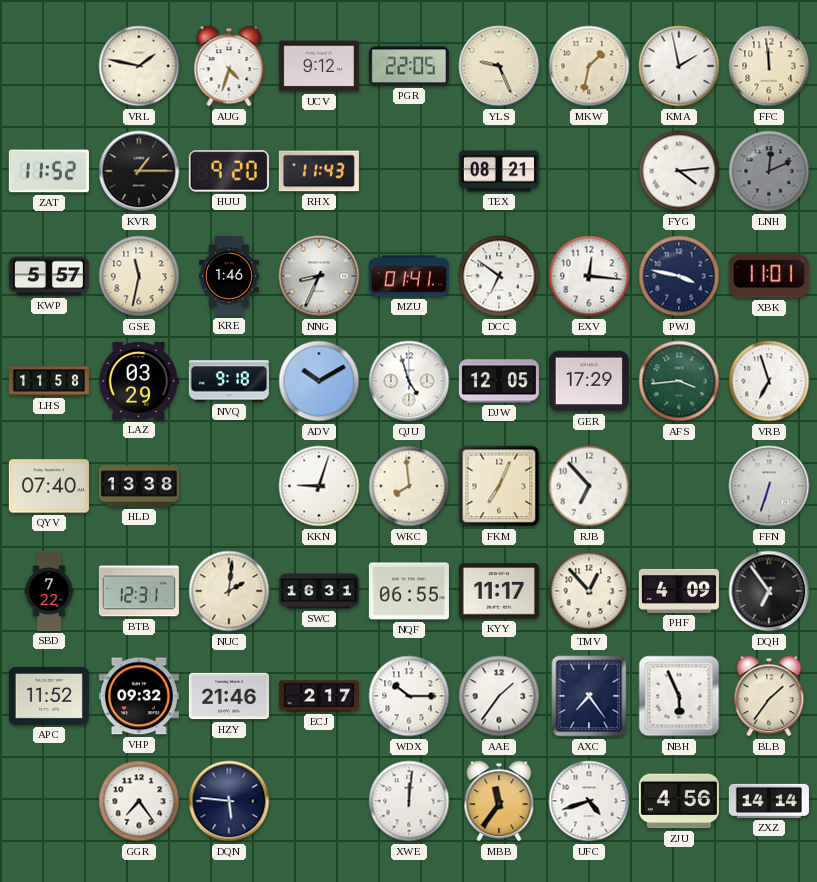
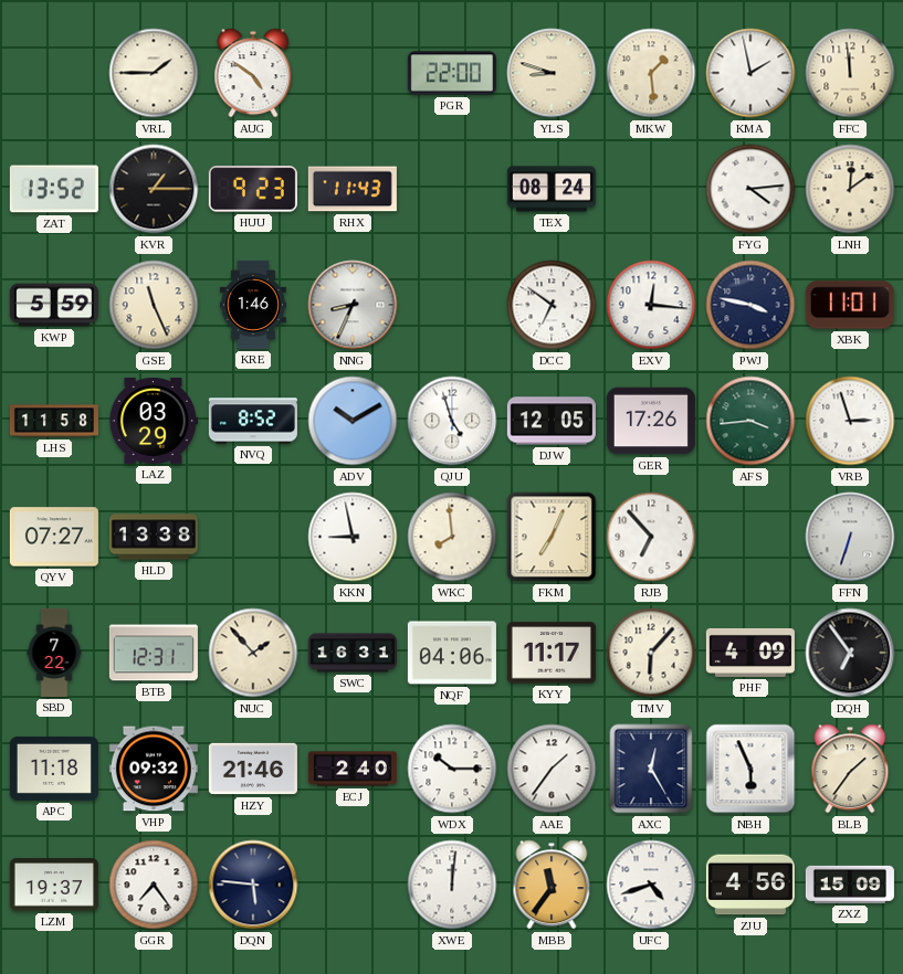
VRL: 1:47 -> 1:45 (154, 73)
AUG: 4:33 -> 4:51 (253, 73)
UCV: 9:12 -> none (319, 66)
PGR: 22:05 -> 22:00 (452, 73)
YLS: 9:26 -> 8:48 (552, 73)
MKW: 1:32 -> 1:29 (651, 73)
ZAT: 11:52 -> 13:52 (54, 189)
HUU: 9:20 -> 9:23 (253, 189)
TEX: 08:21 -> 08:24 (552, 189)
LNH: 12:11 -> 12:09 (850, 189)
LNH dial: grey -> cream (850, 189)
KWP: 5:57 -> 5:59 (54, 305)
GSE: 11:32 -> 11:26 (154, 305)
MZU: 01:41 -> none (409, 276)
NVQ: 9:18 -> 8:52 (253, 421)
GER: 17:29 -> 17:26 (651, 421)
VRB: 6:57 -> 2:57 (850, 421)
QYV: 07:40 -> 07:27 (54, 537)
KKN: 9:03 -> 8:58 (353, 537)
NUC: 2:01 -> 1:53 (253, 653)
NQF: 06:55 -> 04:06 (452, 653)
TMV: 12:53 -> 6:07 (651, 653)
APC: 11:52 -> 11:18 (54, 769)
ECJ: 2:17 -> 2:40 (353, 769)
AXC: 7:24 -> 12:25 (651, 769)
LZM: none -> 19:37 (54, 885)
ZXZ: 14:14 -> 15:09 (850, 885)
